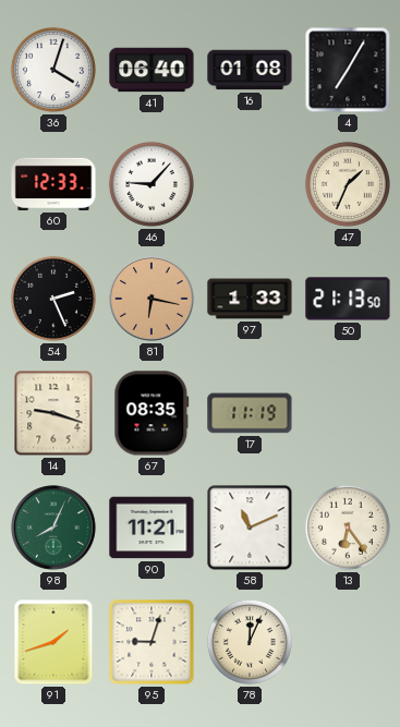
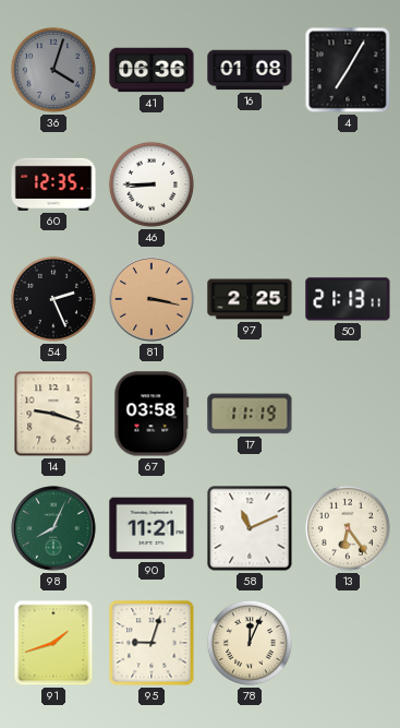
36 dial: white -> grey (53, 70)
41: 06:40 -> 06:36 (151, 70)
60: 12:33 -> 12:35 (53, 184)
46: 9:07 -> 8:45 (151, 184)
47: 1:34 -> none (348, 184)
81: 6:17 -> 3:17 (151, 299)
97: 1:33 -> 2:25 (250, 299)
50: 21:13:50 -> 21:13:11 (348, 299)
67: 08:35 -> 03:58 (151, 414)
